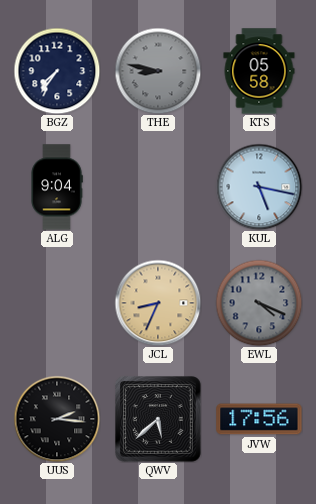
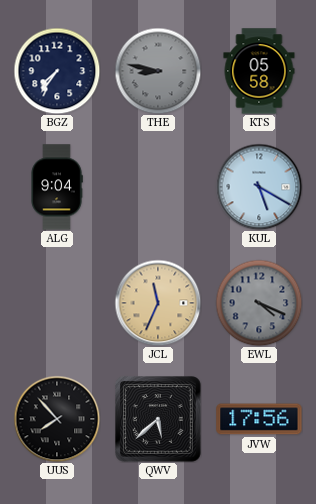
KUL: 5:17 -> 5:20 (259, 187)
JCL: 8:34 -> 11:34 (158, 303)
UUS: 2:16 -> 7:53 (57, 419)
